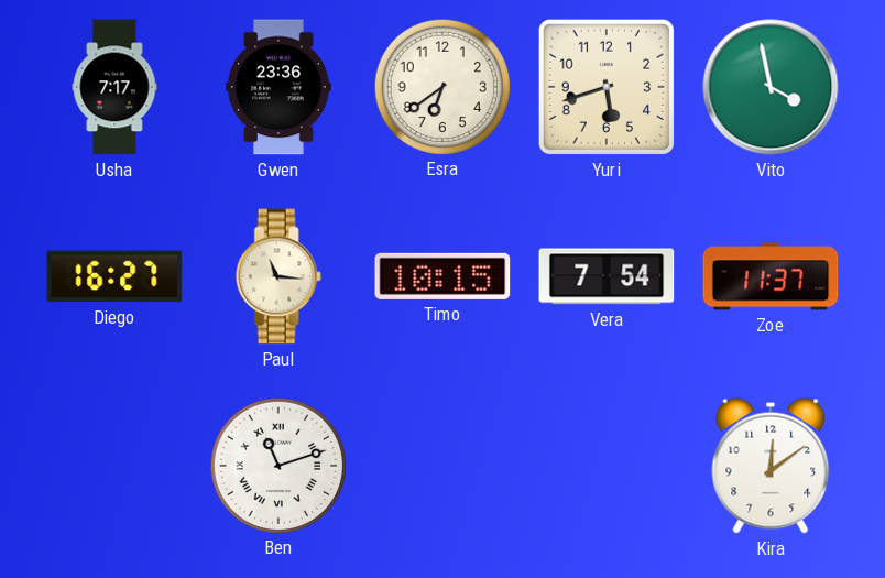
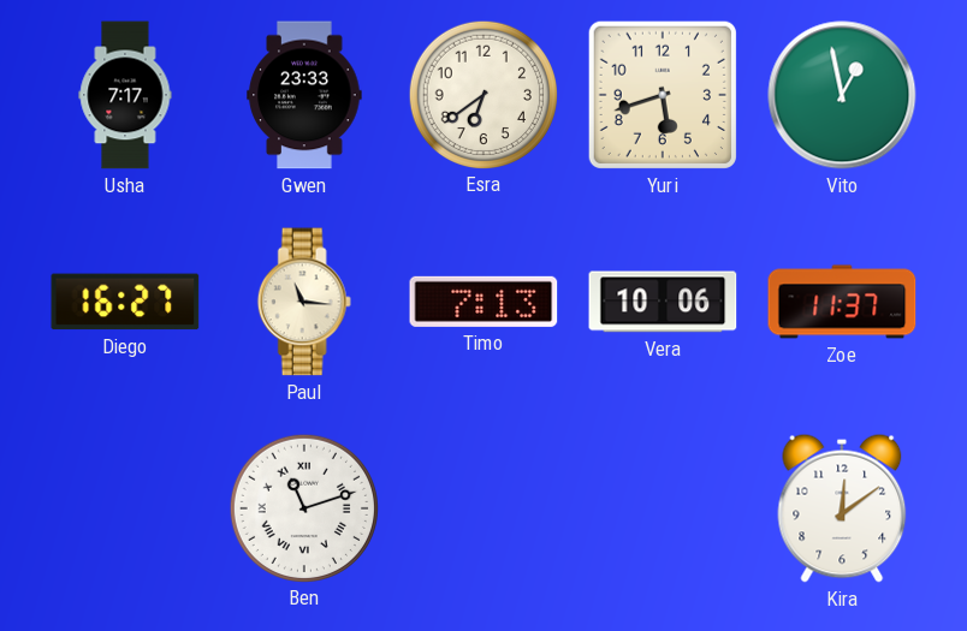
Gwen: 23:36 -> 23:33 (304, 95)
Vito: 3:58 -> 12:58 (842, 95)
Timo: 10:15 -> 7:13 (483, 302)
Vera: 7:54 -> 10:06 (663, 302)
